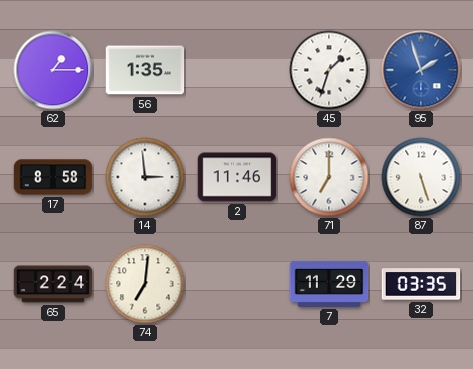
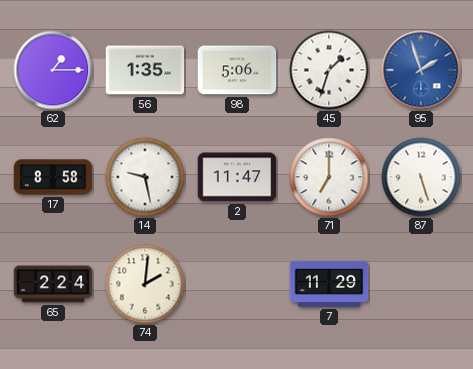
98: none -> 5:06 (237, 70)
14: 2:59 -> 9:28 (145, 177)
2: 11:46 -> 11:47 (237, 177)
74: 7:01 -> 2:01 (145, 284)
32: 03:35 -> none (421, 284)
